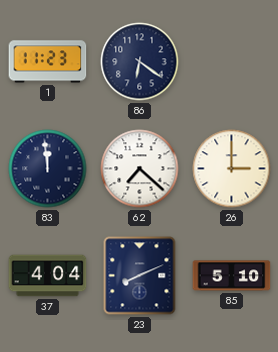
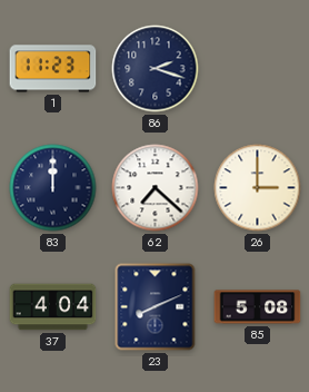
86: 6:21 -> 2:18 (156, 69)
83: 11:59 -> 12:00 (53, 188)
85: 5:10 -> 5:08 (258, 307)
